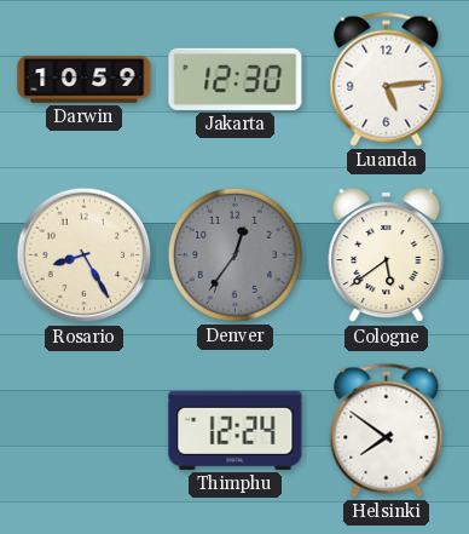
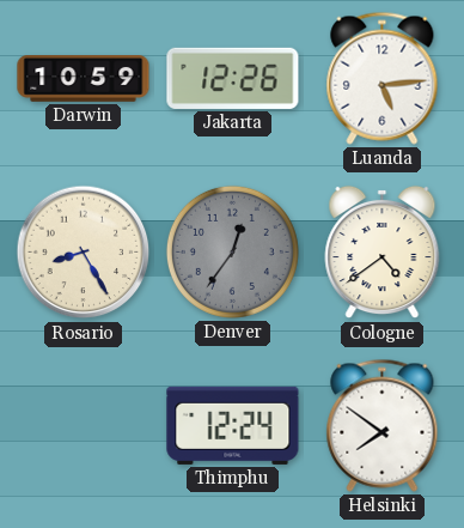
Jakarta: 12:30 -> 12:26 (233, 78)
Cologne: 5:39 -> 4:39 (383, 253)
